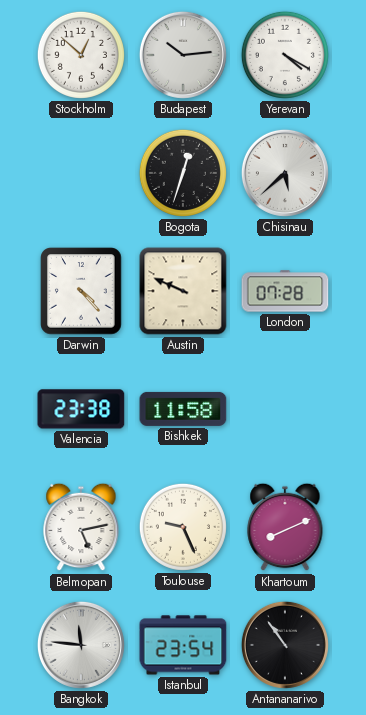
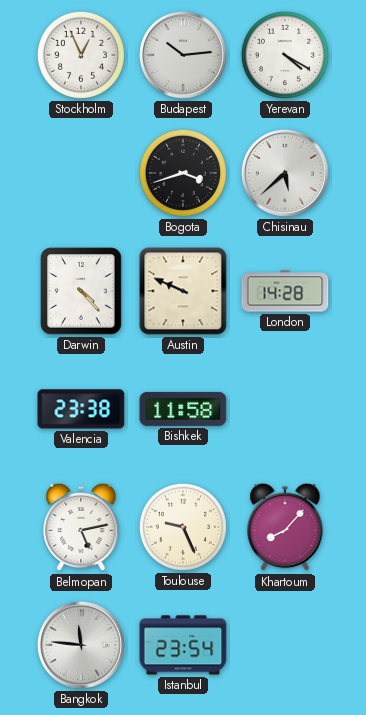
Stockholm: 12:52 -> 12:56 (81, 55)
Bogota: 12:33 -> 3:42 (183, 173)
London: 07:28 -> 14:28 (285, 291)
Khartoum: 8:11 -> 8:07 (285, 527)
Antananarivo: 10:54 -> none (285, 645)
